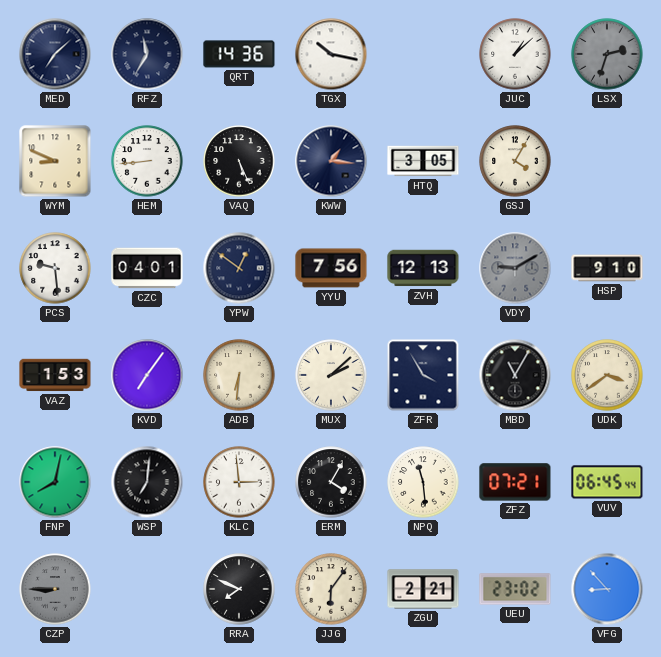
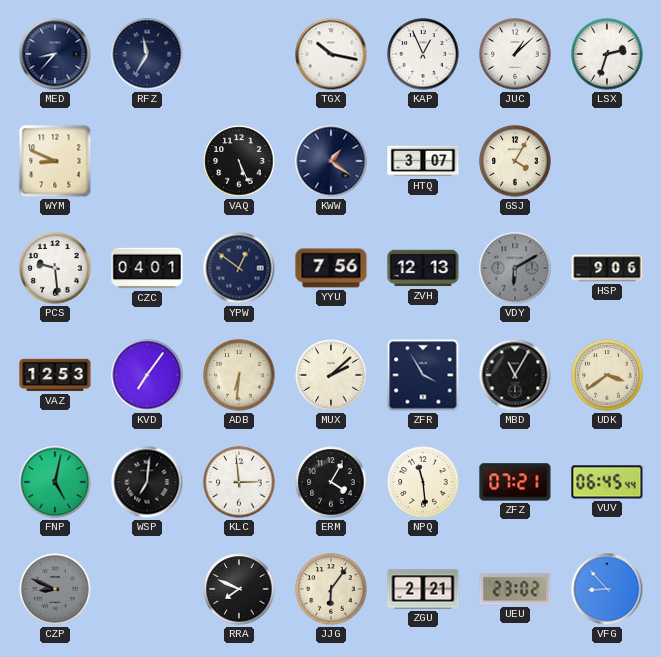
MED: 7:08 -> 8:37 (55, 54)
QRT: 14:36 -> none (239, 54)
KAP: none -> 12:56 (423, 54)
LSX dial: grey -> white (607, 54)
HEM: 8:44 -> none (147, 161)
KWW: 1:16 -> 1:21 (331, 161)
HTQ: 3:05 -> 3:07 (423, 161)
VDY: 9:10 -> 6:10 (515, 268)
HSP: 9:10 -> 9:06 (607, 268)
VAZ: 1:53 -> 12:53 (55, 375)
FNP: 8:02 -> 5:02 (55, 482)
CZP: 8:45 -> 8:49 (55, 589)
